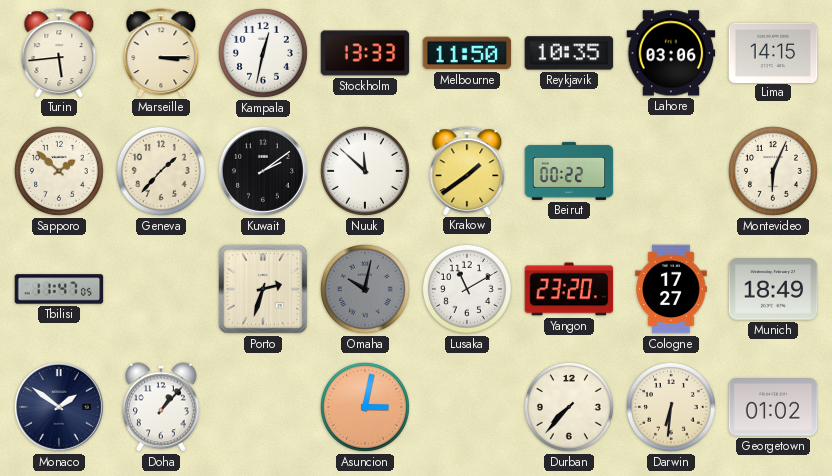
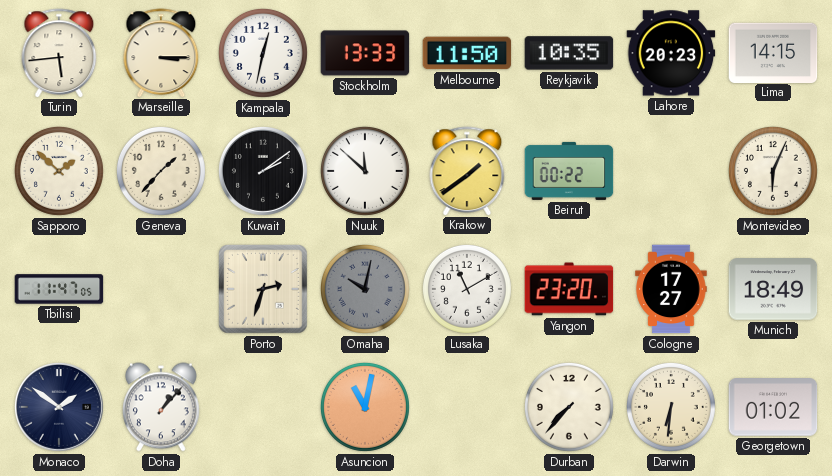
Lahore: 03:06 -> 20:23 (671, 53)
Asuncion: 3:02 -> 11:02 (365, 407)
